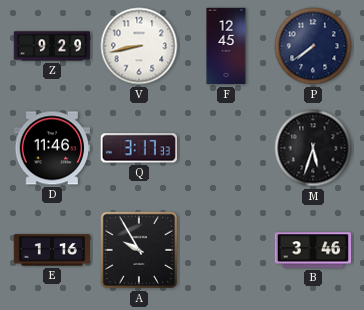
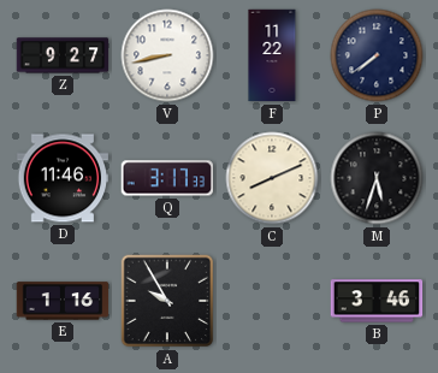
Z: 9:29 -> 9:27 (63, 55)
F: 12:45 -> 11:22 (272, 55)
C: none -> 8:11 (272, 178)
